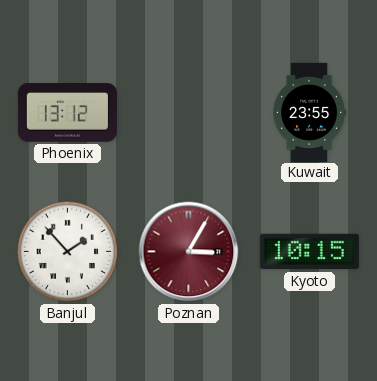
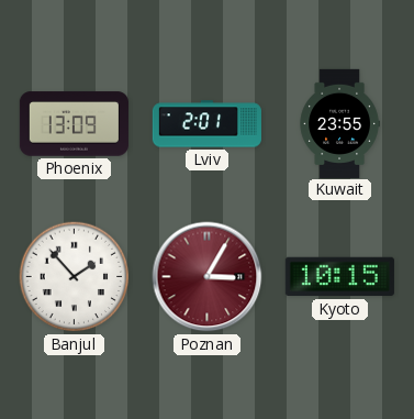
Phoenix: 13:12 -> 13:09 (74, 124)
Lviv: none -> 2:01 (206, 124)
